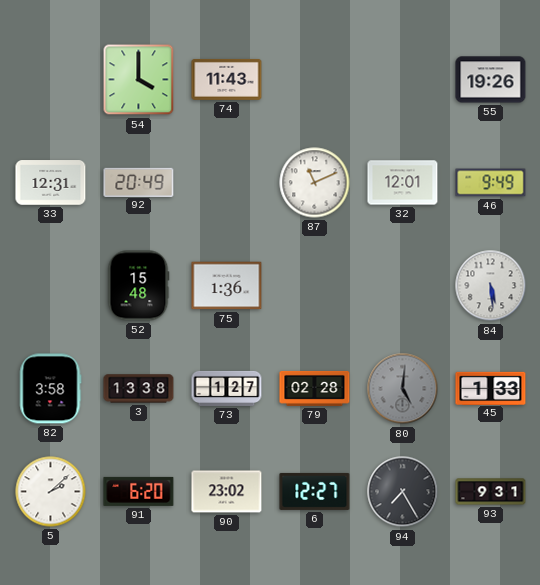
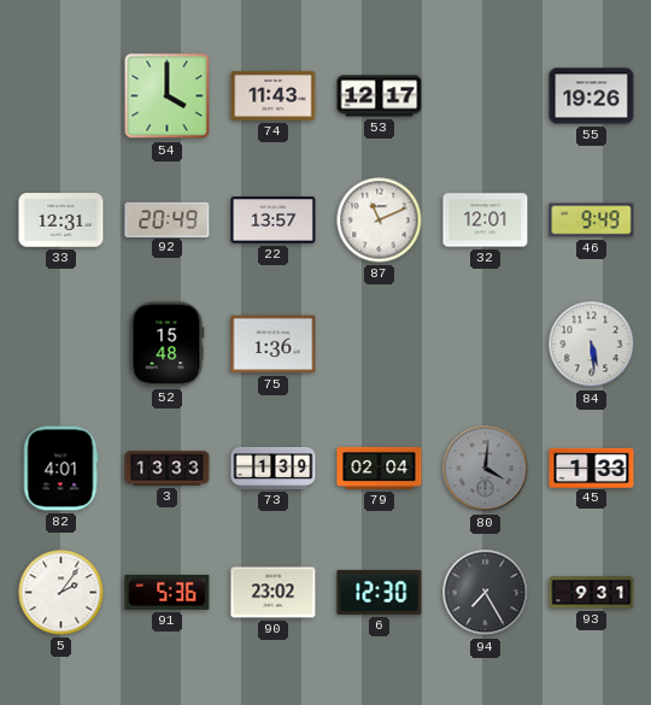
53: none -> 12:17 (380, 96)
22: none -> 13:57 (274, 221)
82: 3:58 -> 4:01 (60, 469)
3: 13:38 -> 13:33 (168, 469)
73: 1:27 -> 1:39 (274, 468)
79: 02:28 -> 02:04 (380, 468)
80: 5:01 -> 4:01 (486, 469)
5: 2:08 -> 2:06 (61, 593)
91: 6:20 -> 5:36 (168, 592)
6: 12:27 -> 12:30 (380, 592)
